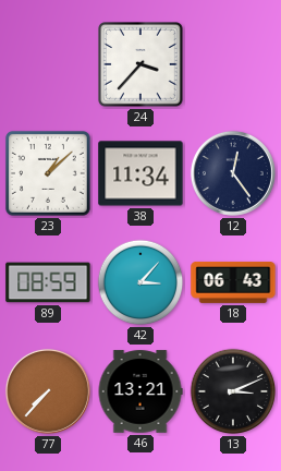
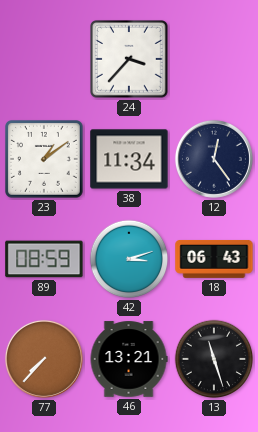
23: 1:08 -> 1:09 (45, 160)
42: 3:07 -> 3:12 (129, 259)
13: 3:11 -> 11:27 (214, 359)
